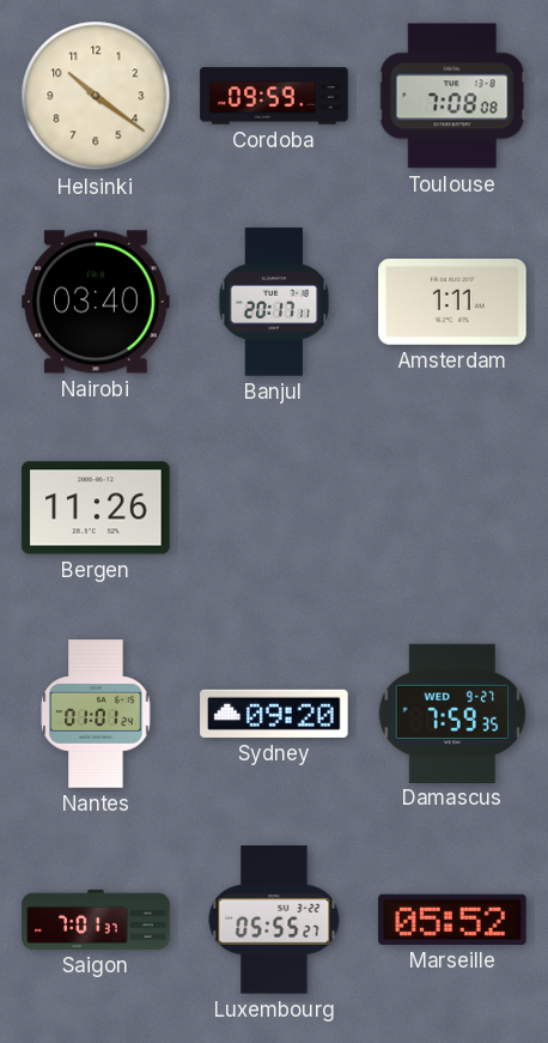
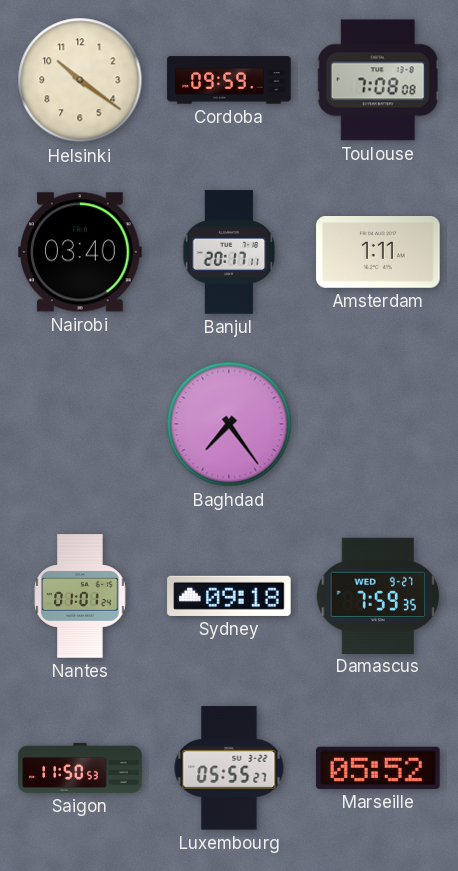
Bergen: 11:26 -> none (96, 508)
Baghdad: none -> 7:24 (229, 424)
Sydney: 09:20 -> 09:18 (229, 596)
Saigon: 7:01 -> 11:50 (80, 768)
